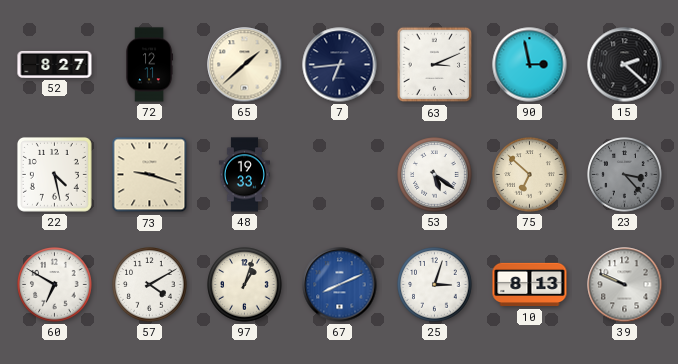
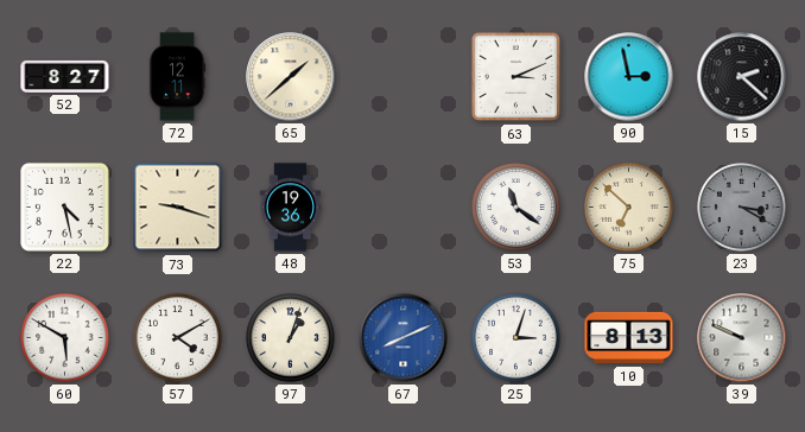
7: 6:44 -> none (340, 65)
48: 19:33 -> 19:36 (290, 208)
53: 5:21 -> 11:21 (516, 208)
23: 3:23 -> 3:20 (742, 208)
60: 6:50 -> 5:50 (65, 338)
